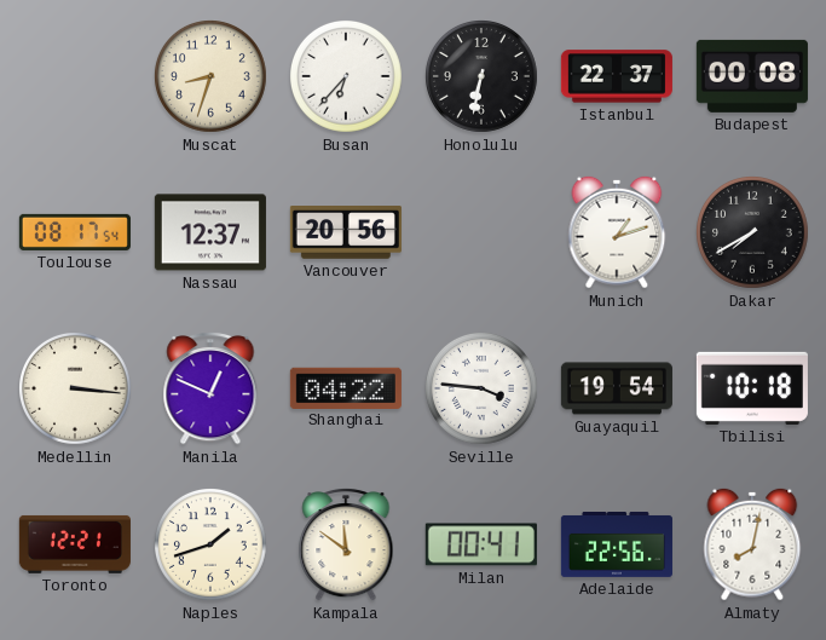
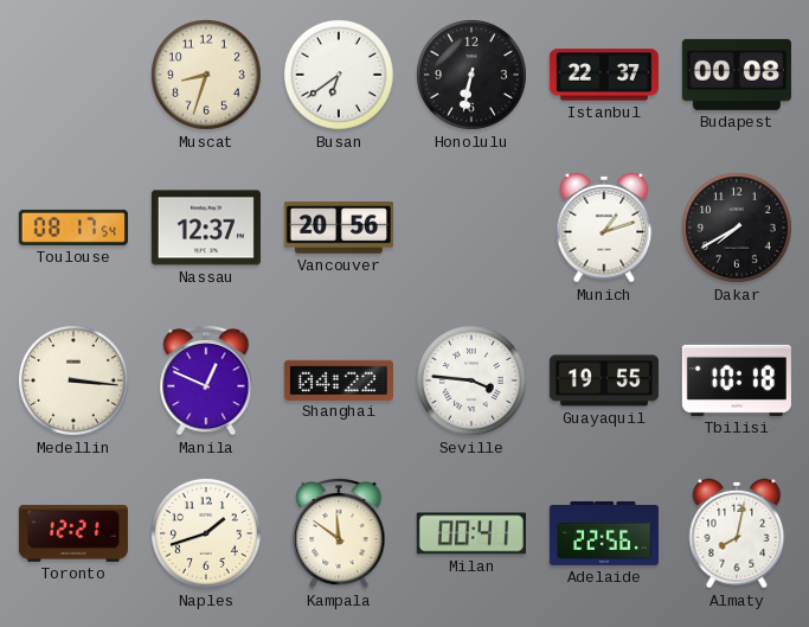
Busan: 6:37 -> 6:39 (340, 76)
Guayaquil: 19:54 -> 19:55 (604, 380)
